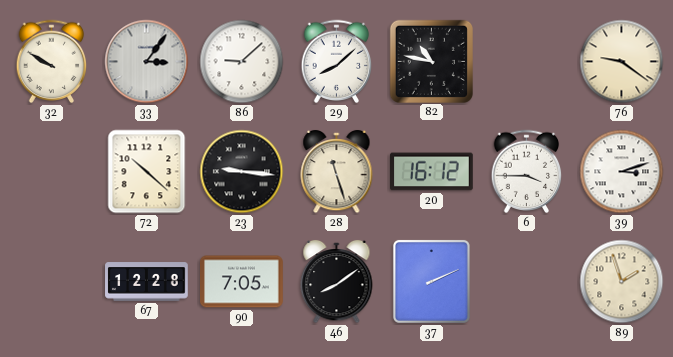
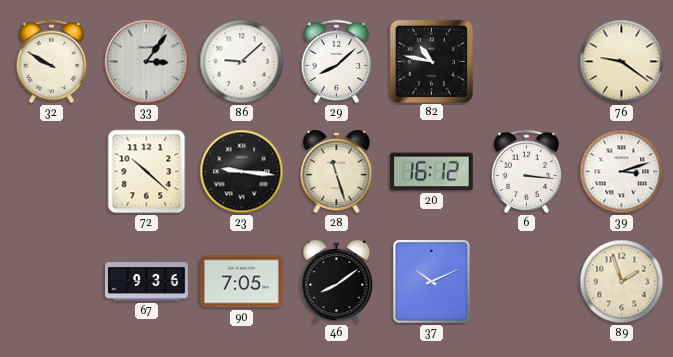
6: 3:45 -> 3:16 (527, 172)
67: 12:28 -> 9:36 (147, 282)
37: 2:11 -> 10:11 (431, 281)
